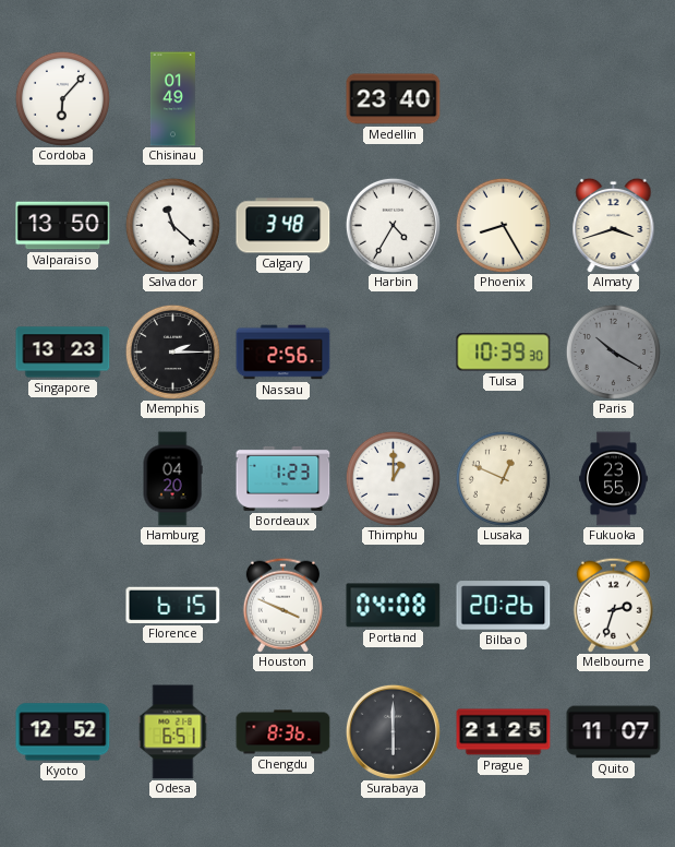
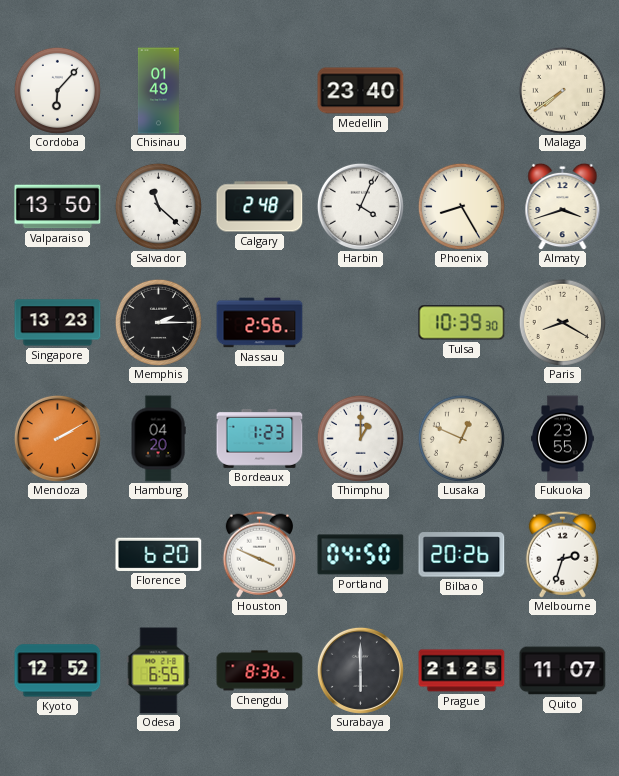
Malaga: none -> 7:39 (562, 90)
Calgary: 3:48 -> 2:48 (260, 207)
Harbin: 4:35 -> 4:04 (360, 206)
Paris: 10:20 -> 8:20 (562, 322)
Paris dial: grey -> cream (562, 322)
Mendoza: none -> 2:10 (57, 438)
Florence: 6:15 -> 6:20 (159, 554)
Portland: 04:08 -> 04:50 (361, 555)
Odesa: 6:51 -> 6:55 (159, 671)
